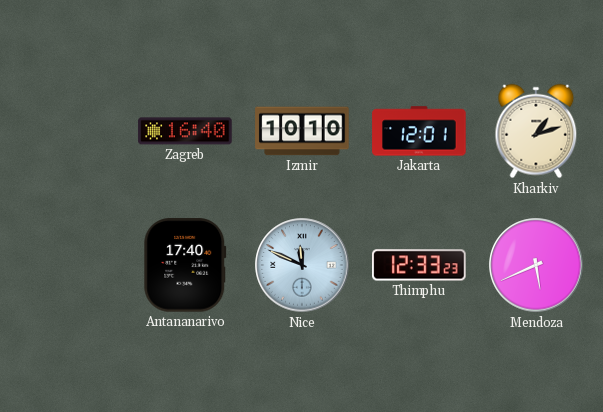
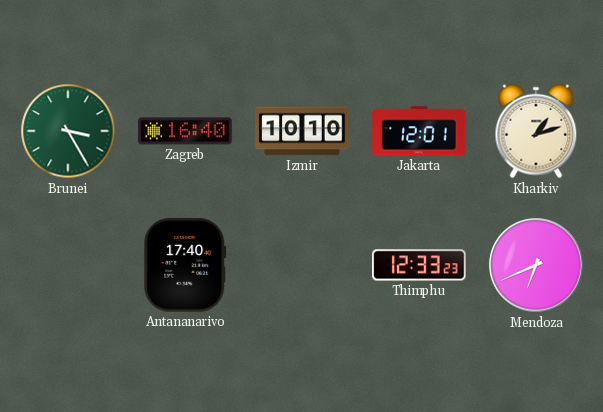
Brunei: none -> 3:25 (68, 131)
Nice: 11:49 -> none (302, 265)
Mendoza: 5:41 -> 6:41 (536, 265)
